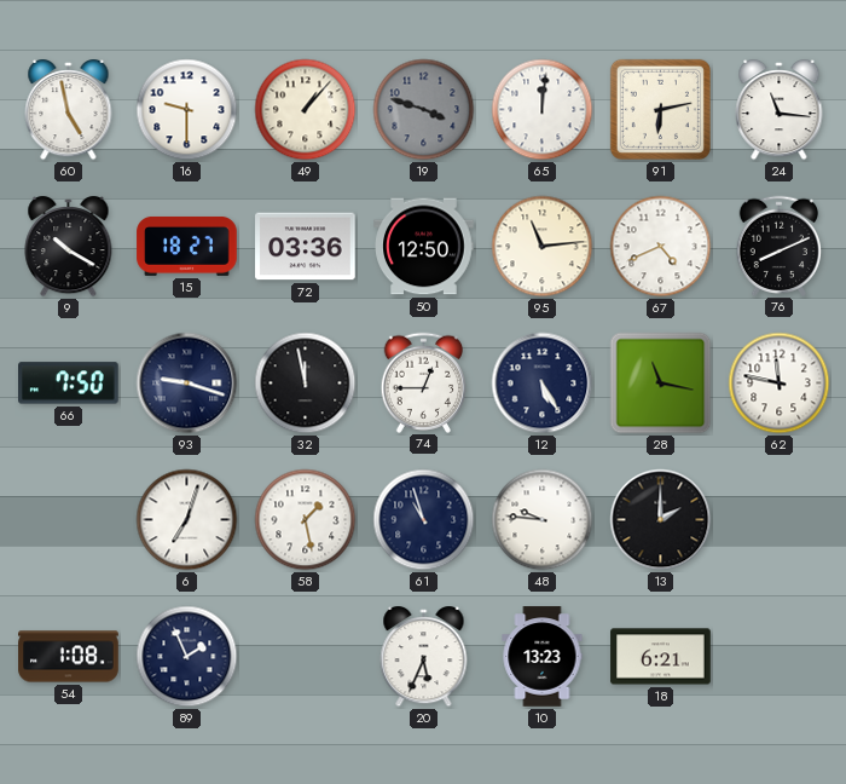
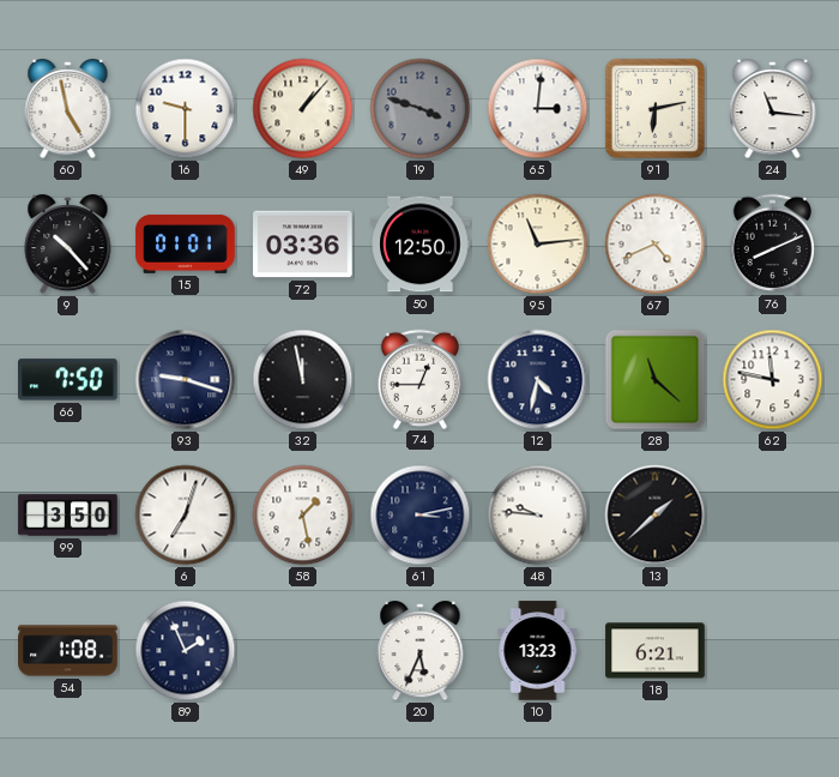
65: 12:01 -> 3:01 (538, 109)
9: 10:20 -> 10:23 (68, 246)
15: 18:27 -> 01:01 (186, 243)
12: 5:25 -> 4:32 (538, 380)
28: 11:17 -> 11:22 (656, 380)
99: none -> 3:50 (68, 516)
61: 10:57 -> 3:13 (421, 516)
13: 2:00 -> 1:38 (656, 516)
